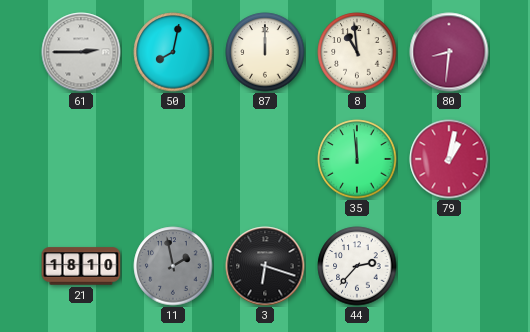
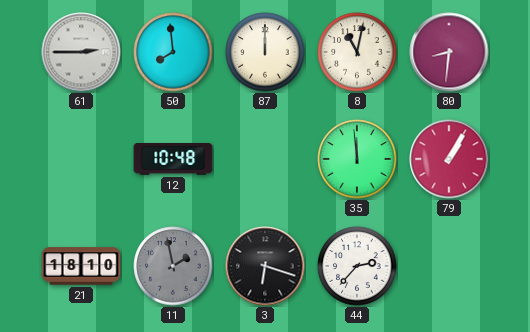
50: 8:02 -> 7:59 (173, 52)
8: 10:59 -> 11:02 (357, 52)
12: none -> 10:48 (173, 160)
79: 1:02 -> 1:05 (449, 159)
